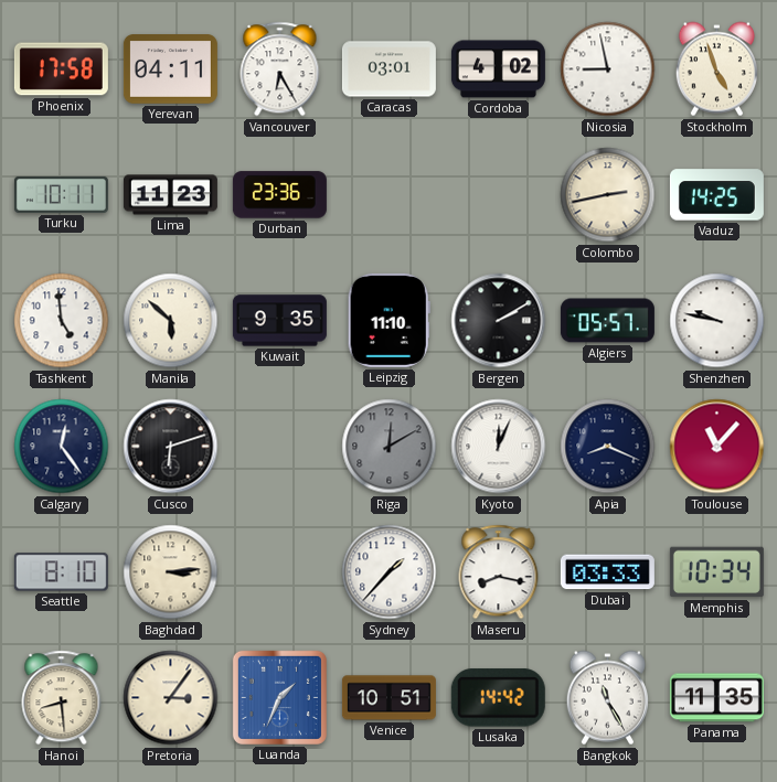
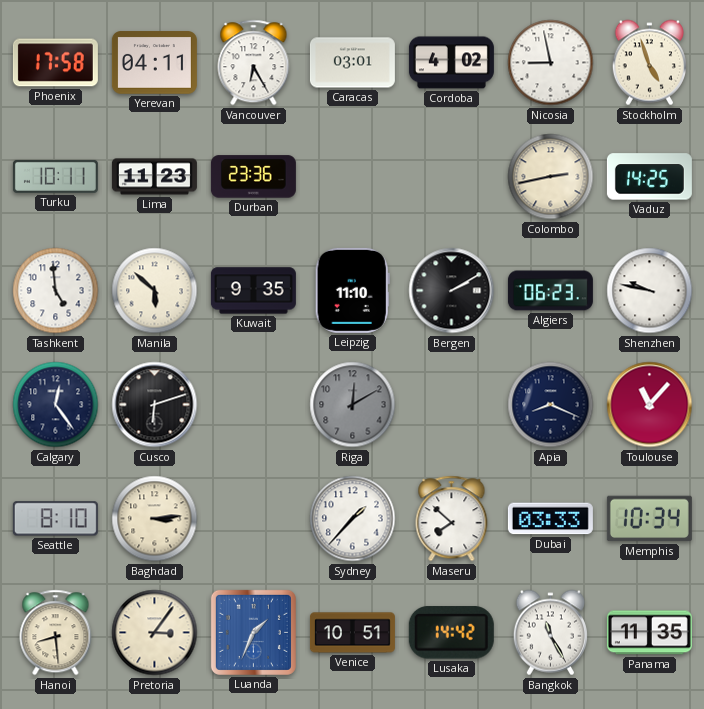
Algiers: 05:57 -> 06:23 (550, 291)
Kyoto: 12:04 -> none (499, 447)
Maseru: 8:17 -> 7:52 (452, 519)
